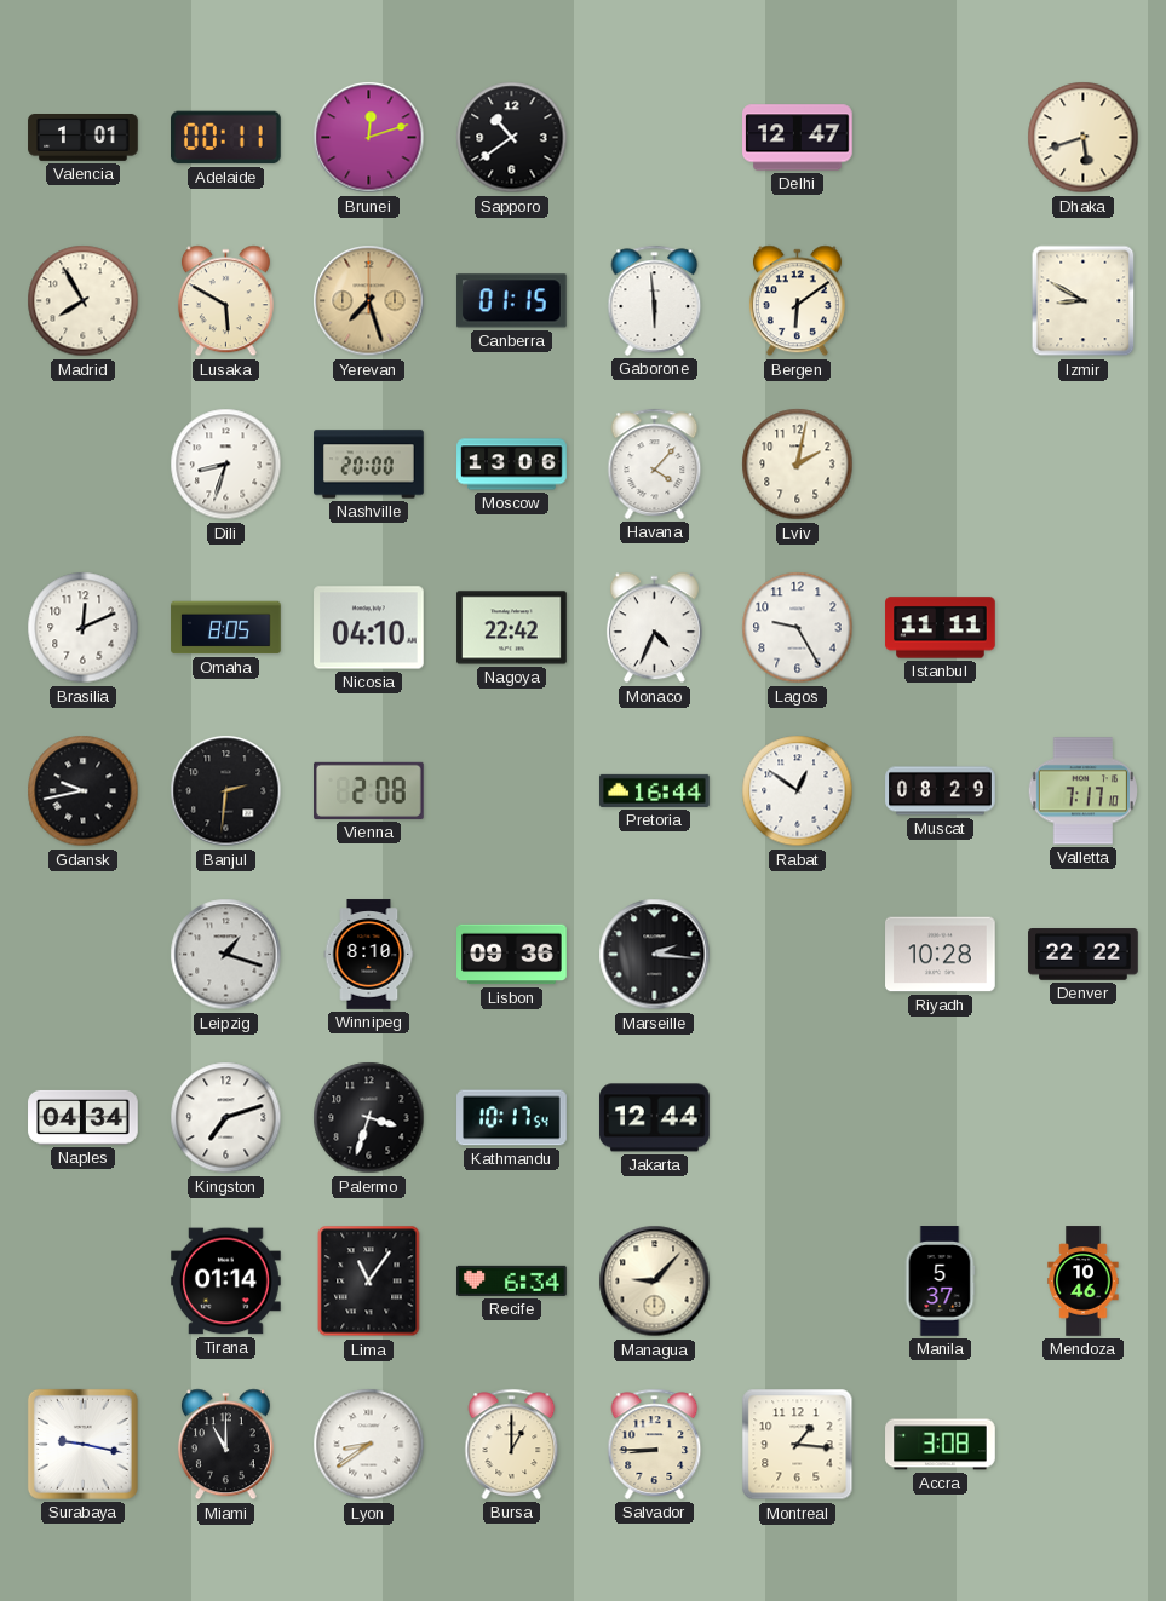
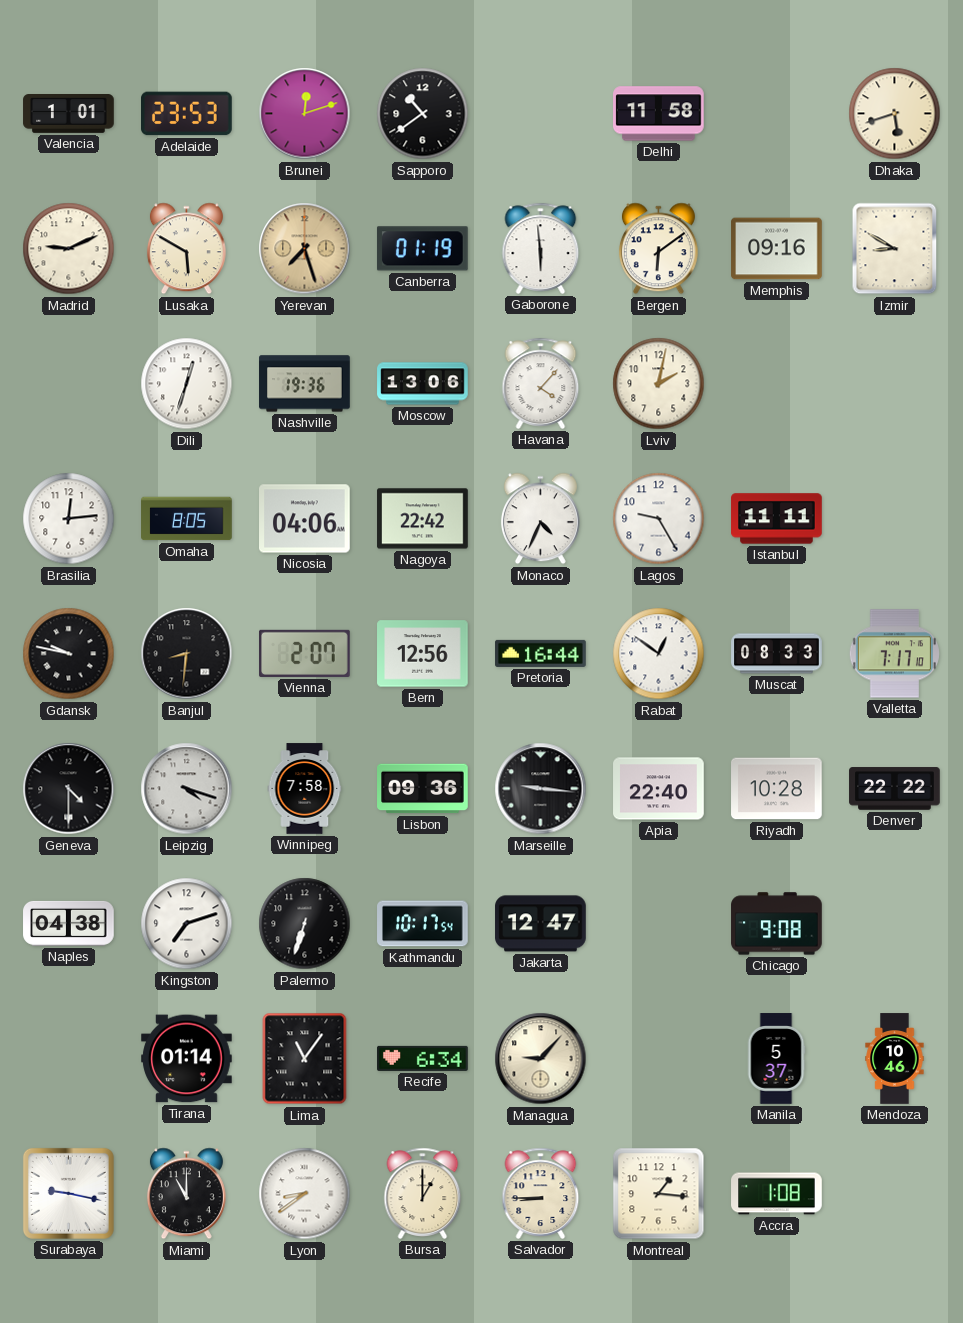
Adelaide: 00:11 -> 23:53 (187, 114)
Delhi: 12:47 -> 11:58 (659, 114)
Madrid: 7:55 -> 9:11 (69, 249)
Canberra: 01:15 -> 01:19 (422, 249)
Memphis: none -> 09:16 (777, 249)
Dili: 8:33 -> 12:33 (187, 384)
Nashville: 20:00 -> 19:36 (305, 384)
Brasilia: 12:11 -> 12:14 (69, 519)
Nicosia: 04:10 -> 04:06 (305, 519)
Gdansk: 9:43 -> 9:47 (69, 654)
Banjul: 2:31 -> 8:31 (187, 654)
Vienna: 2:08 -> 2:07 (305, 653)
Bern: none -> 12:56 (423, 654)
Muscat: 08:29 -> 08:33 (777, 654)
Geneva: none -> 4:30 (69, 789)
Leipzig: 1:18 -> 4:18 (187, 789)
Winnipeg: 8:10 -> 7:58 (305, 789)
Marseille: 2:16 -> 9:16 (541, 789)
Apia: none -> 22:40 (659, 789)
Naples: 04:34 -> 04:38 (69, 923)
Palermo: 3:33 -> 6:33 (305, 924)
Jakarta: 12:44 -> 12:47 (541, 924)
Chicago: none -> 9:08 (777, 924)
Accra: 3:08 -> 1:08 (777, 1194)
